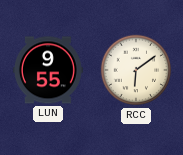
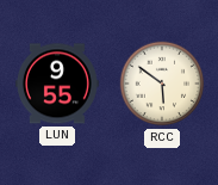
RCC: 6:09 -> 5:51 (162, 84)
